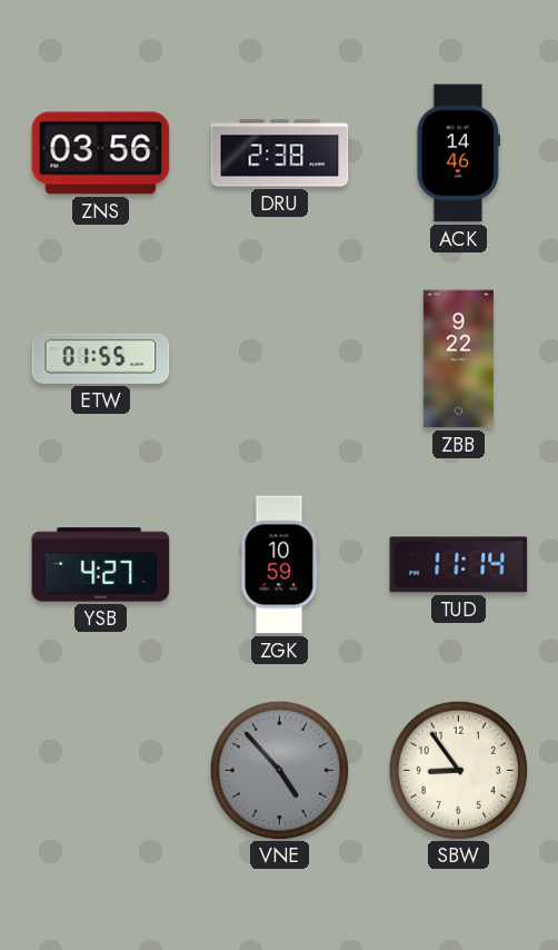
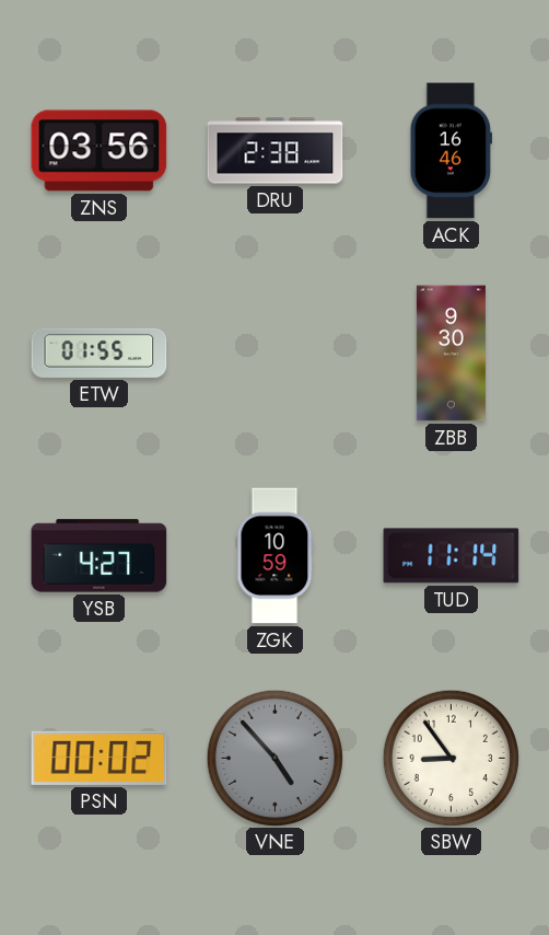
ACK: 14:46 -> 16:46 (451, 151)
ZBB: 9:22 -> 9:30 (451, 354)
PSN: none -> 00:02 (100, 758)
